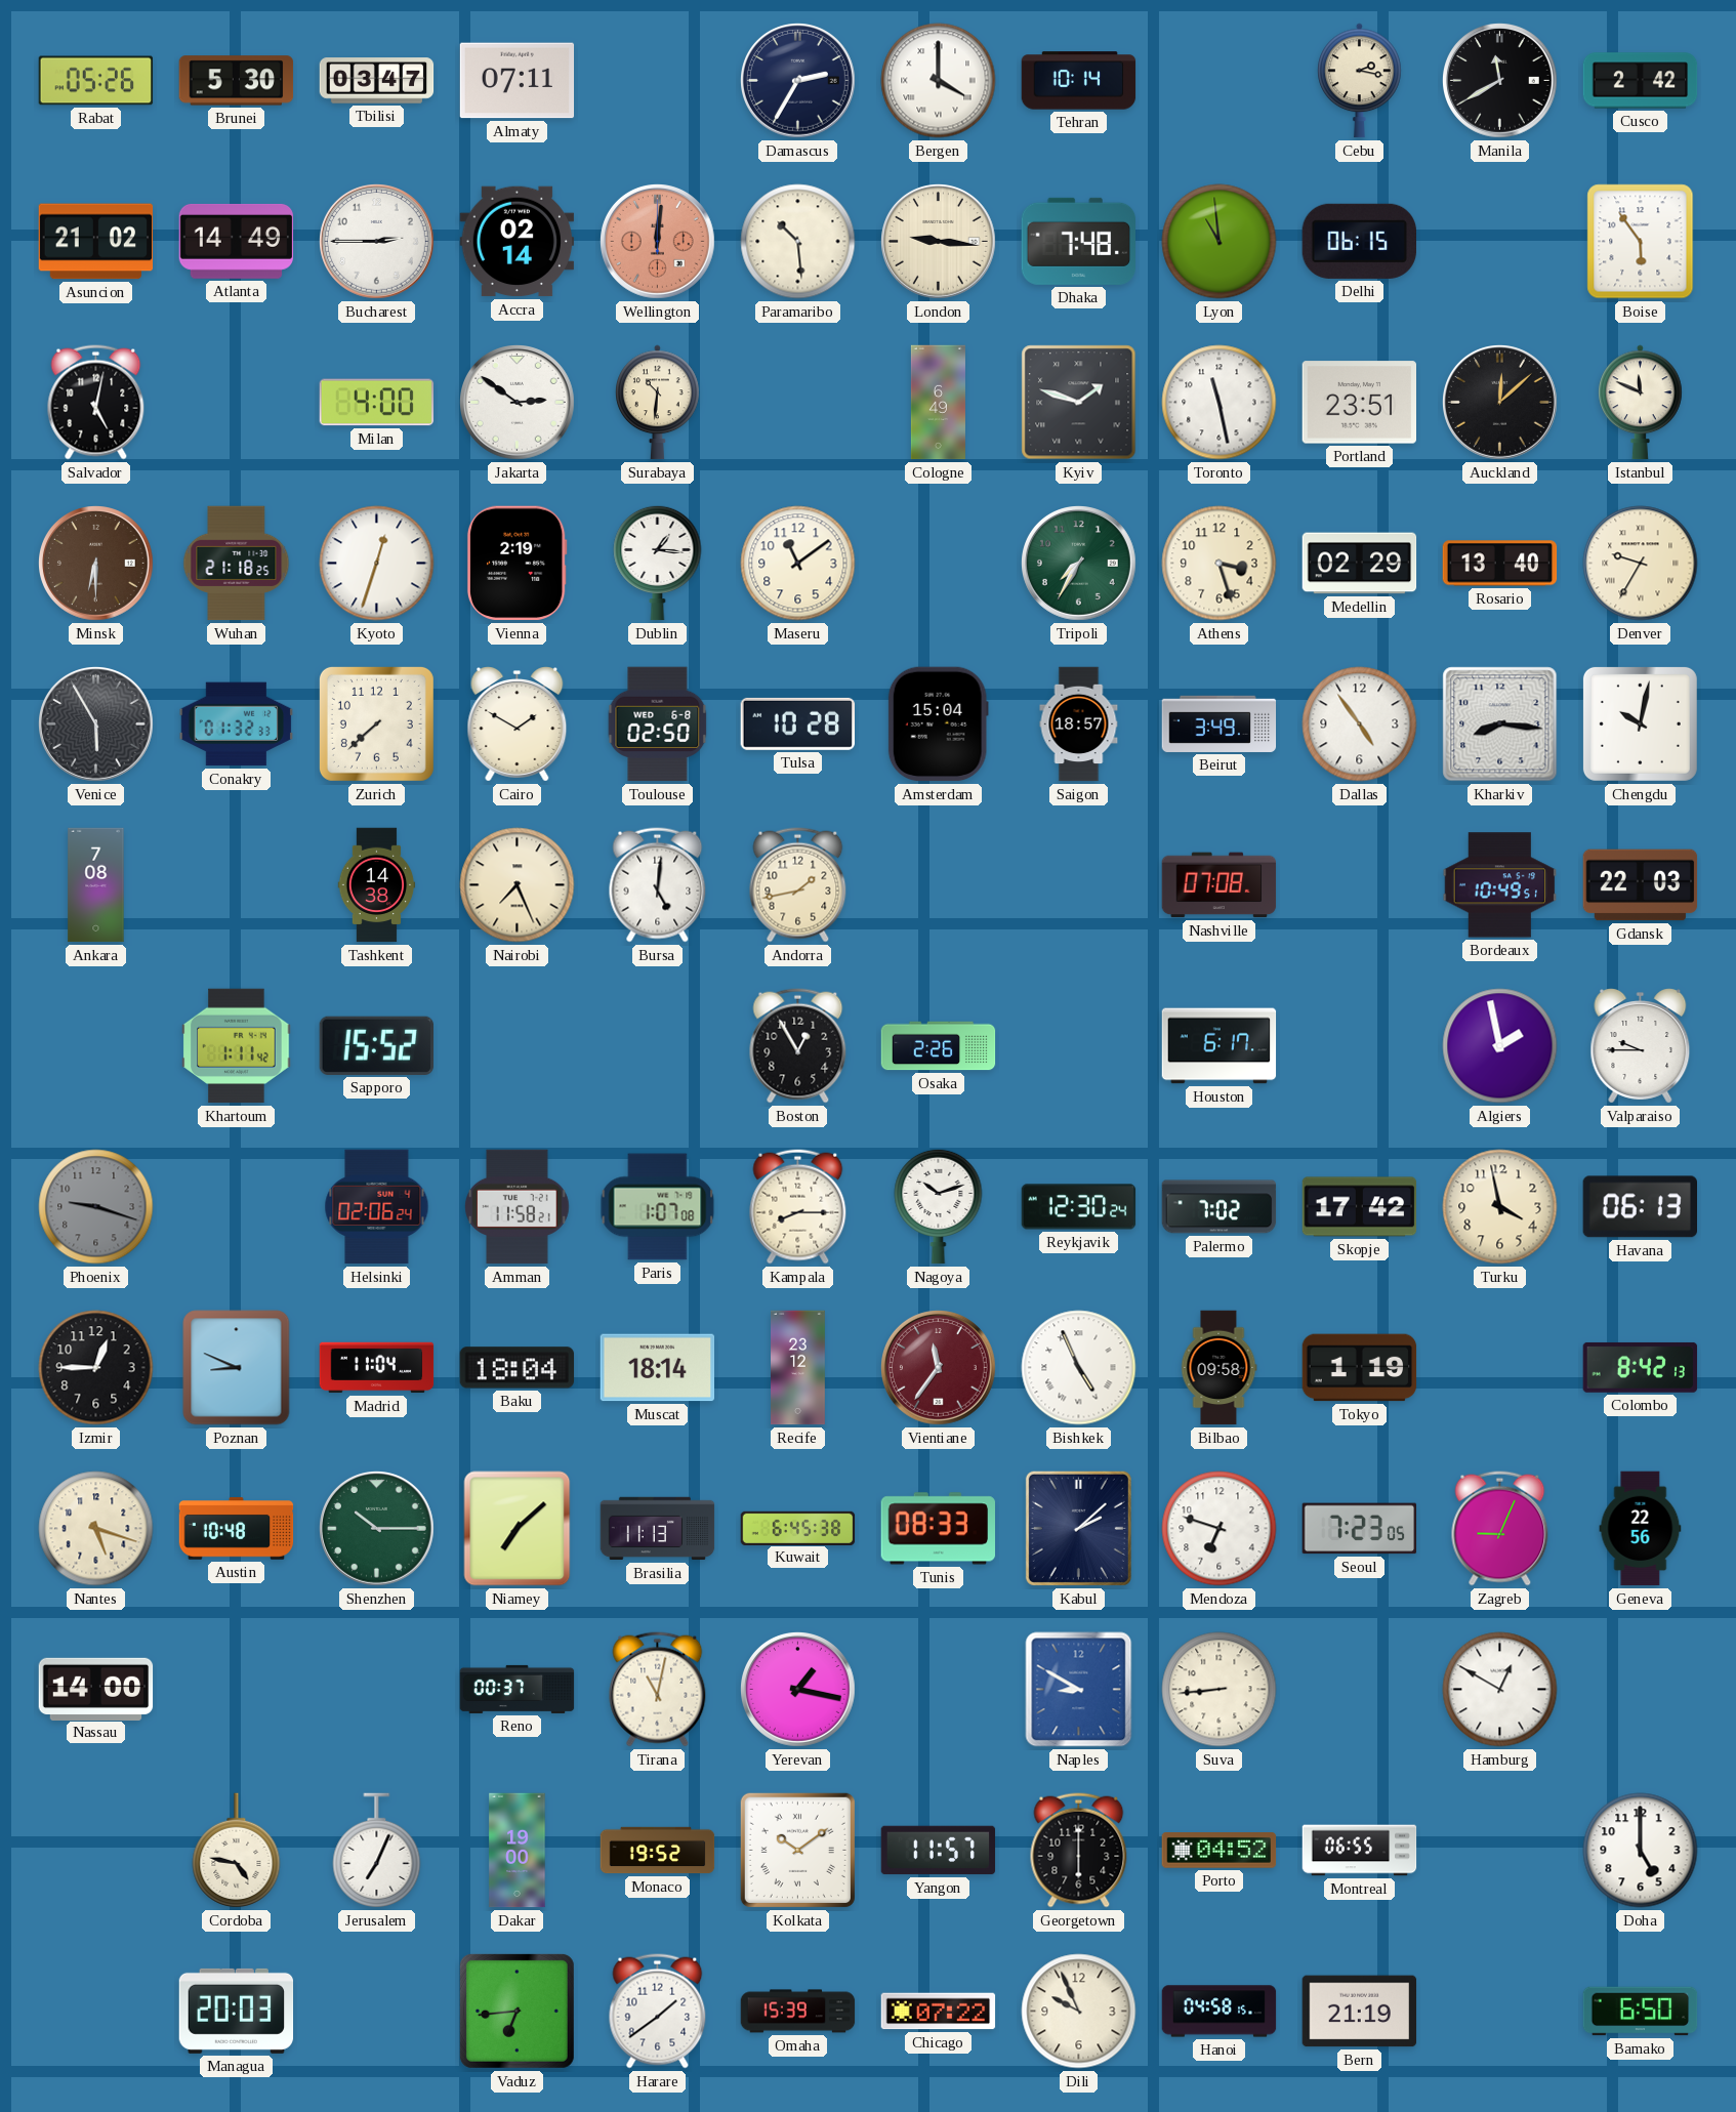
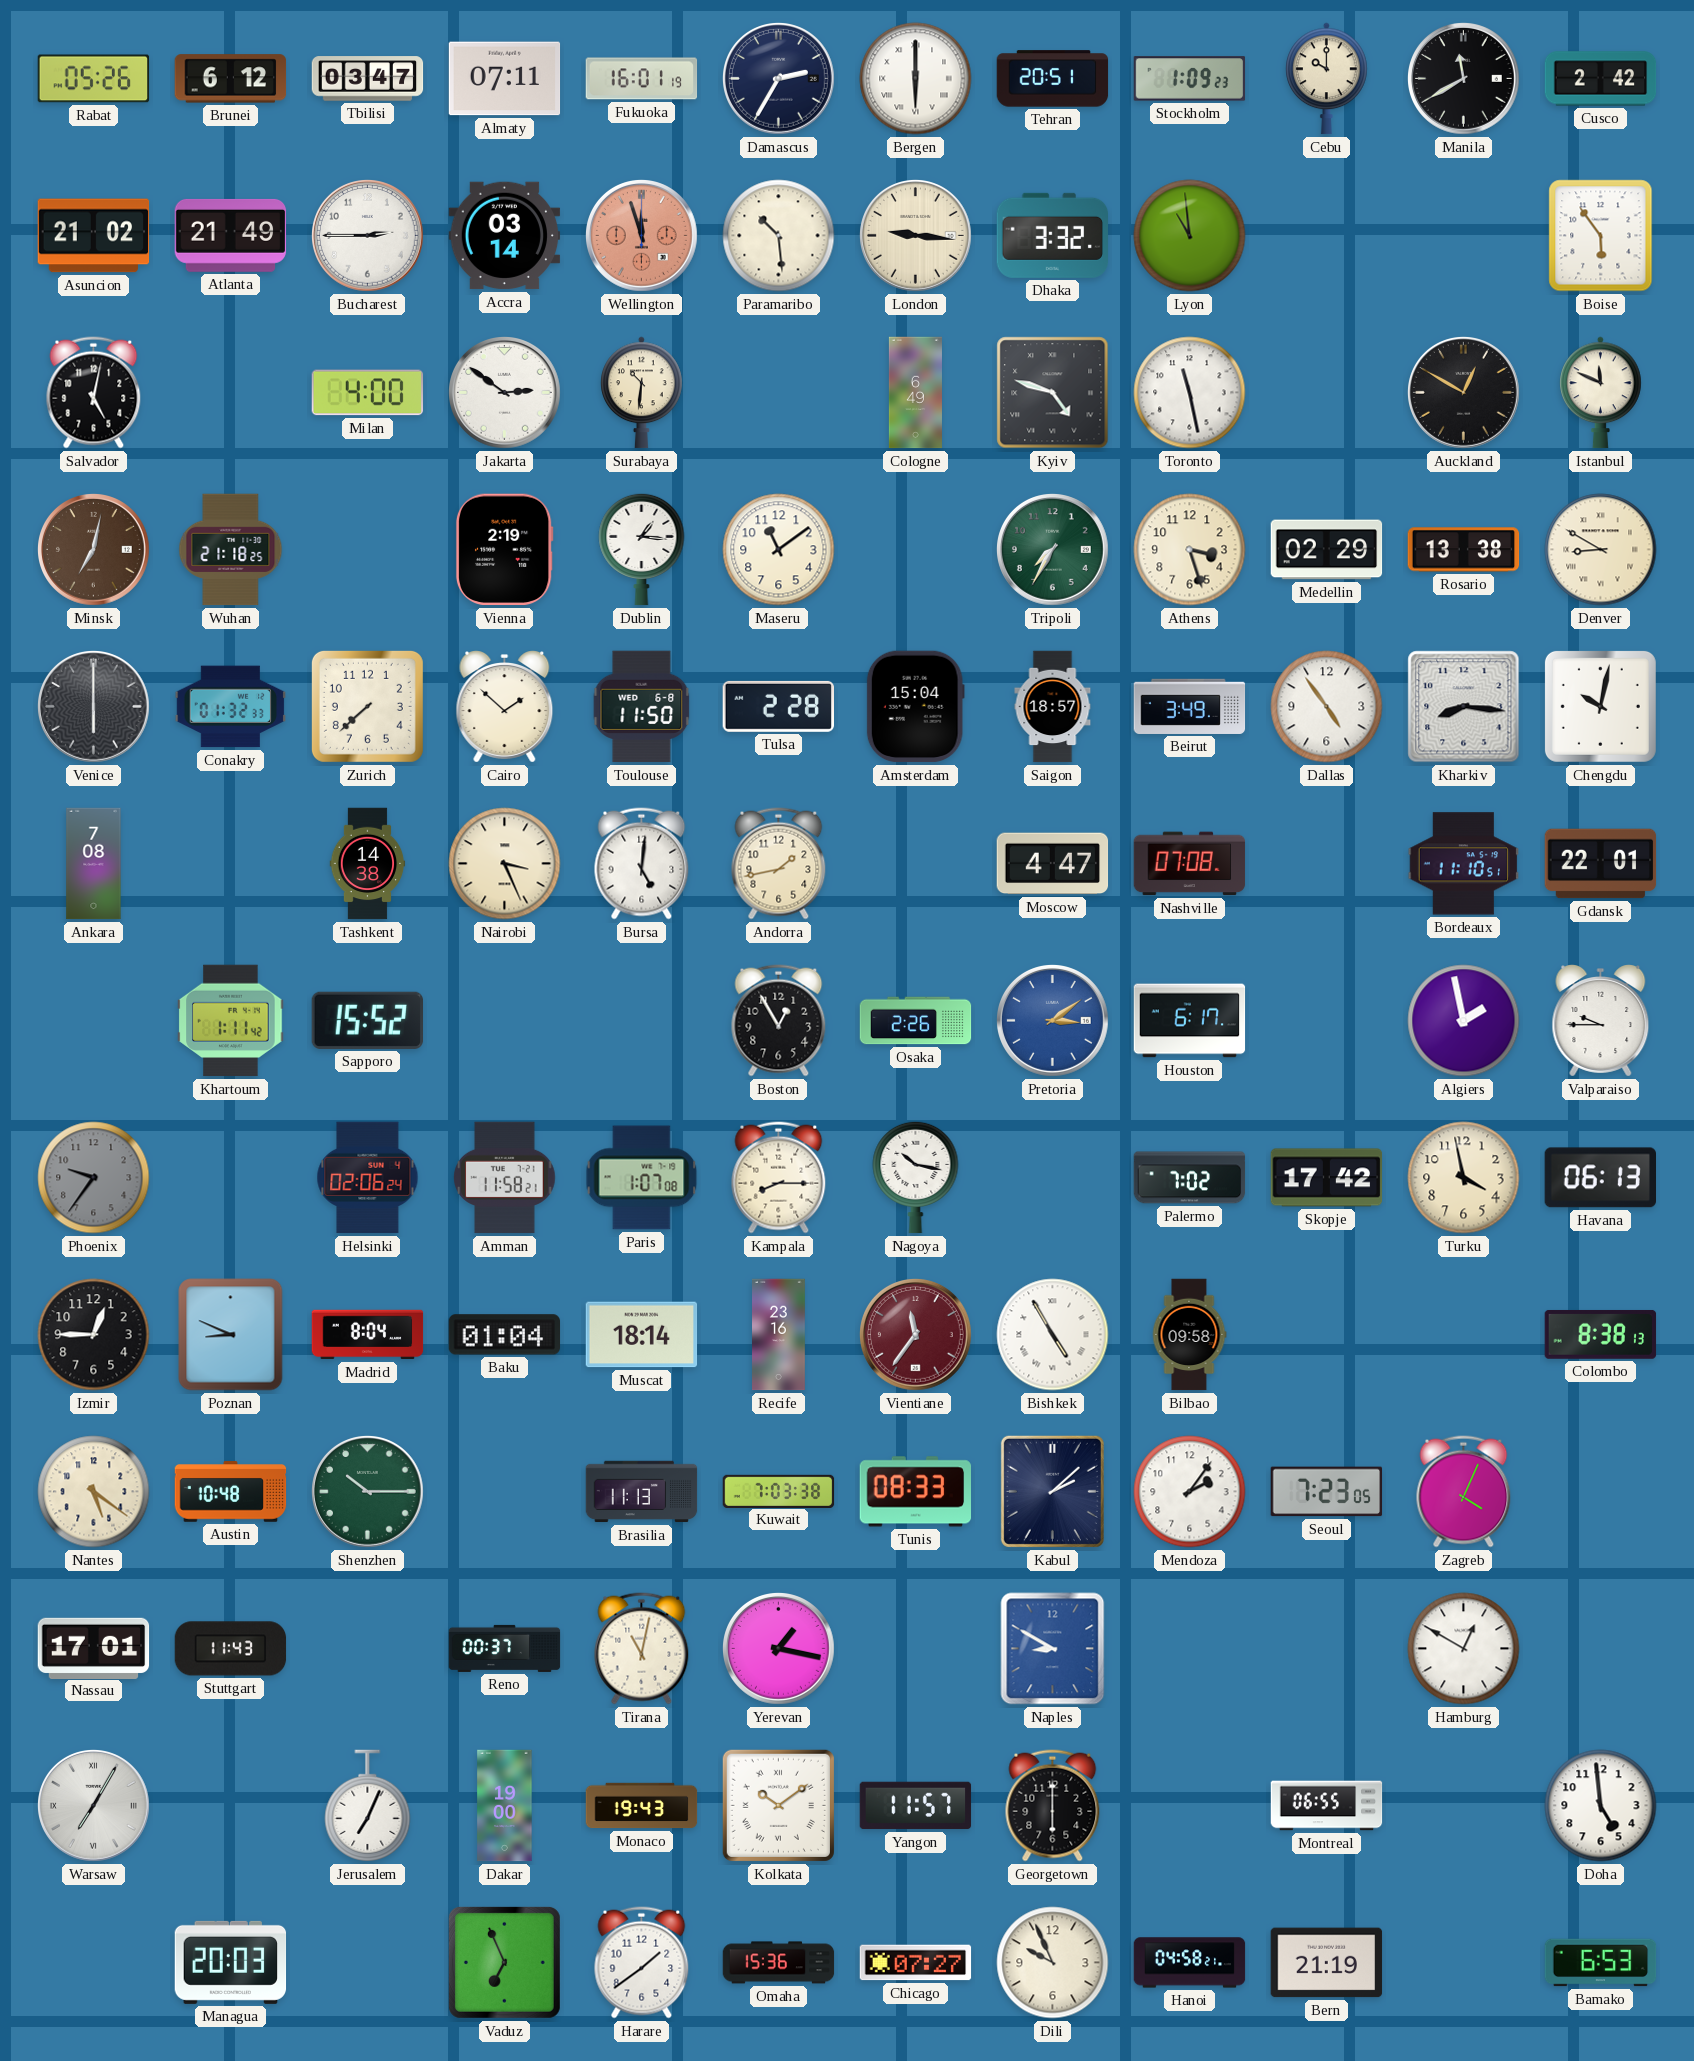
Brunei: 5:30 -> 6:12 (231, 79)
Fukuoka: none -> 16:01 (642, 79)
Bergen: 4:00 -> 6:00 (916, 79)
Tehran: 10:14 -> 20:51 (1053, 79)
Stockholm: none -> 1:09 (1190, 79)
Cebu: 2:17 -> 10:00 (1327, 79)
Atlanta: 14:49 -> 21:49 (231, 235)
Accra: 02:14 -> 03:14 (505, 236)
Wellington: 12:01 -> 11:57 (642, 236)
Dhaka: 7:48 -> 3:32 (1053, 235)
Delhi: 06:15 -> none (1359, 241)
Kyiv: 1:48 -> 4:48 (1053, 393)
Portland: 23:51 -> none (1360, 403)
Auckland: 12:08 -> 12:50 (1464, 393)
Minsk: 6:30 -> 7:02 (94, 550)
Kyoto: 12:33 -> none (377, 564)
Rosario: 13:40 -> 13:38 (1464, 550)
Denver: 9:35 -> 8:50 (1601, 550)
Venice: 5:55 -> 6:00 (94, 707)
Cairo: 1:50 -> 1:52 (505, 707)
Toulouse: 02:50 -> 11:50 (642, 707)
Tulsa: 10:28 -> 2:28 (778, 706)
Nairobi: 7:26 -> 3:26 (505, 864)
Moscow: none -> 4:47 (1053, 864)
Bordeaux: 10:49 -> 11:10 (1464, 864)
Gdansk: 22:03 -> 22:01 (1601, 864)
Pretoria: none -> 3:09 (1053, 1021)
Phoenix: 9:18 -> 9:36 (94, 1178)
Nagoya: 10:12 -> 10:17 (916, 1177)
Reykjavik: 12:30 -> none (1079, 1207)
Madrid: 11:04 -> 8:04 (368, 1335)
Baku: 18:04 -> 01:04 (505, 1335)
Recife: 23:12 -> 23:16 (779, 1335)
Bishkek: 4:56 -> 4:55 (1053, 1335)
Tokyo: 1:19 -> none (1360, 1368)
Colombo: 8:42 -> 8:38 (1601, 1334)
Nantes: 5:18 -> 5:21 (94, 1492)
Niamey: 7:08 -> none (518, 1529)
Kuwait: 6:45 -> 7:03 (779, 1491)
Mendoza: 6:48 -> 2:06 (1190, 1492)
Zagreb: 9:04 -> 4:04 (1464, 1492)
Geneva: 22:56 -> none (1641, 1529)
Nassau: 14:00 -> 17:01 (94, 1648)
Stuttgart: none -> 11:43 (231, 1649)
Suva: 8:44 -> none (1220, 1690)
Warsaw: none -> 7:05 (94, 1806)
Cordoba: 4:47 -> none (237, 1851)
Monaco: 19:52 -> 19:43 (642, 1806)
Porto: 04:52 -> none (1220, 1851)
Doha: 5:00 -> 4:59 (1601, 1806)
Vaduz: 6:44 -> 6:56 (504, 1962)
Omaha: 15:39 -> 15:36 (779, 1963)
Chicago: 07:22 -> 07:27 (916, 1963)
Hanoi: 04:58:15 -> 04:58:21 (1190, 1963)
Bamako: 6:50 -> 6:53 (1601, 1963)
